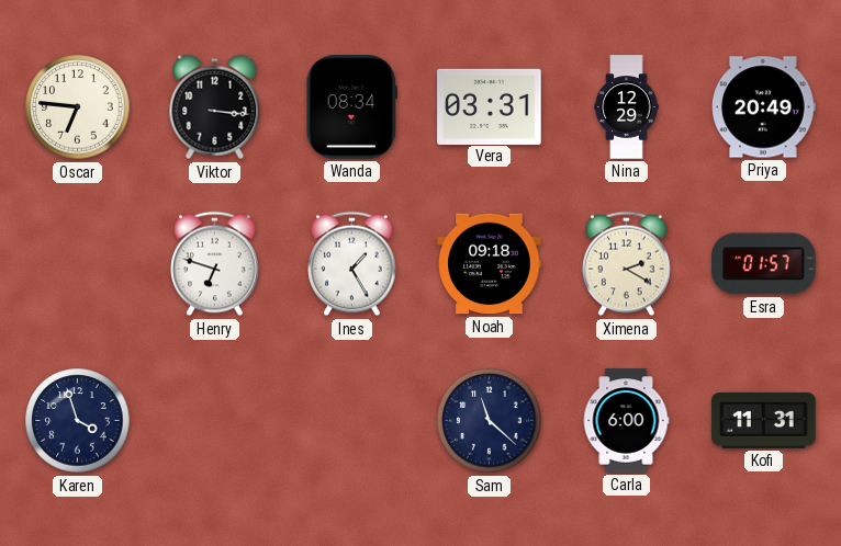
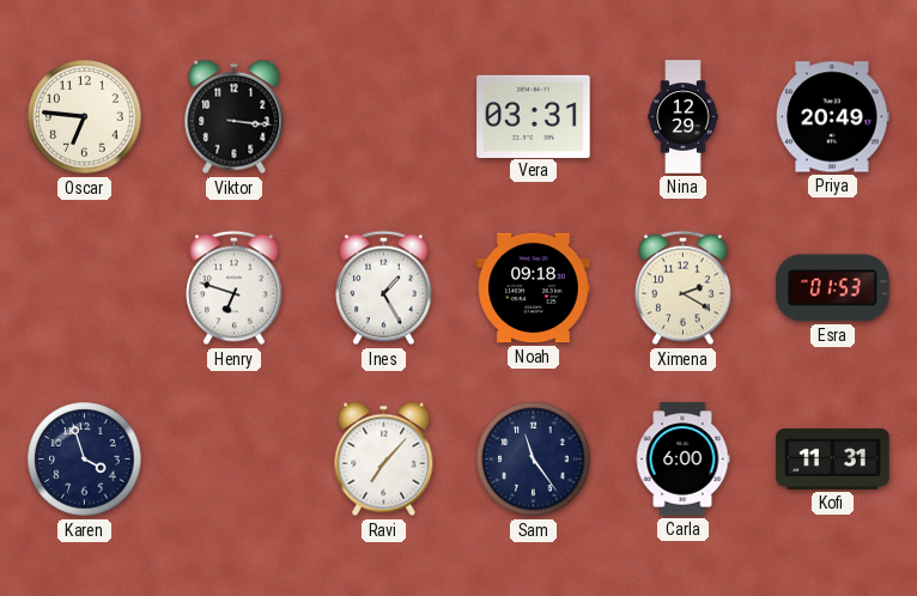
Wanda: 08:34 -> none (351, 107)
Esra: 01:57 -> 01:53 (833, 288)
Ravi: none -> 7:07 (384, 460)
Sam: 11:22 -> 11:24 (534, 460)
